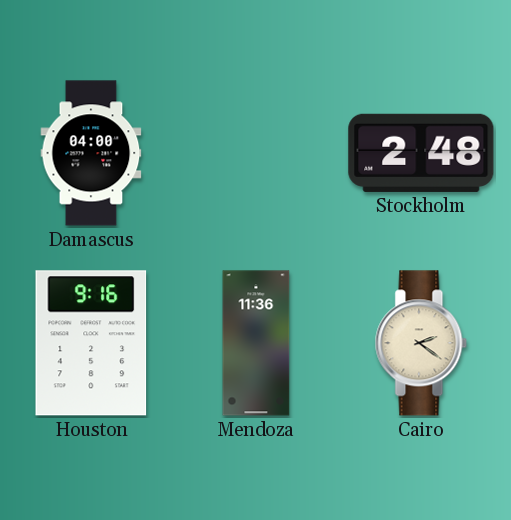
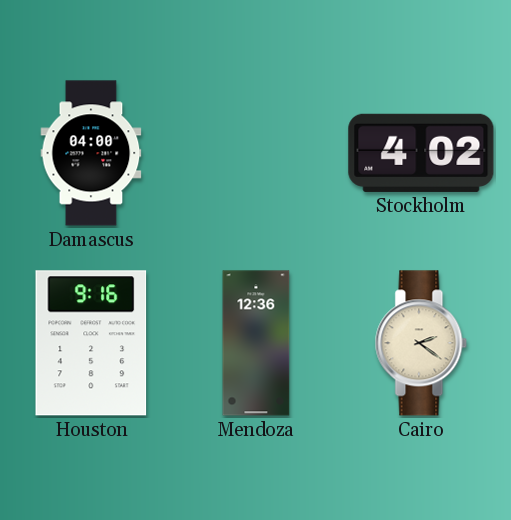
Stockholm: 2:48 -> 4:02 (421, 153)
Mendoza: 11:36 -> 12:36 (256, 343)
